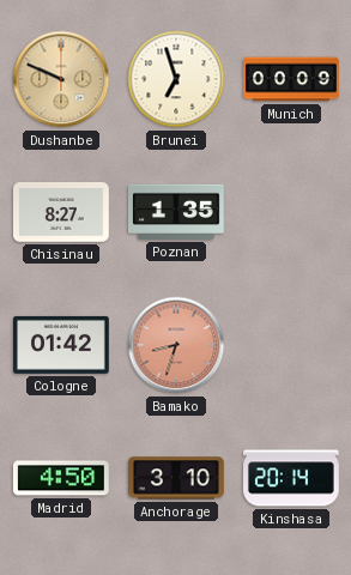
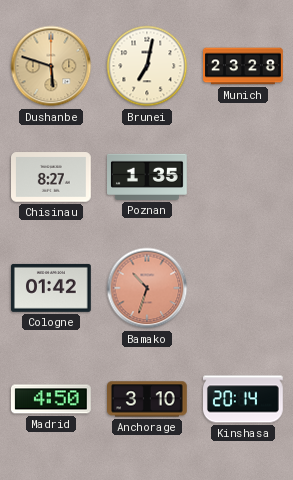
Dushanbe: 9:49 -> 5:48 (51, 66)
Brunei: 6:57 -> 7:02 (147, 66)
Munich: 00:09 -> 23:28 (244, 66)
Bamako: 8:33 -> 10:33 (147, 288)
